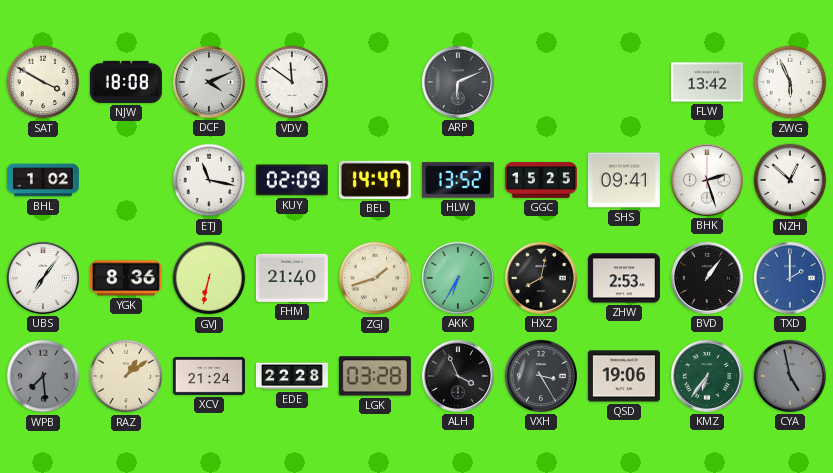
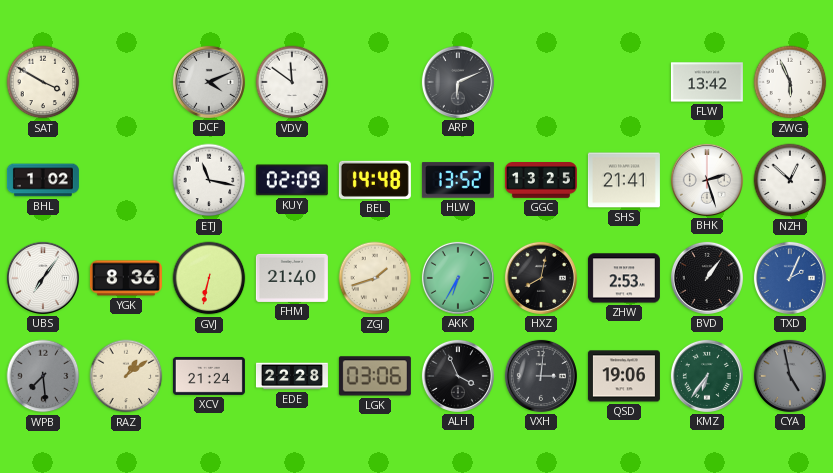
NJW: 18:08 -> none (126, 82)
BEL: 14:47 -> 14:48 (375, 180)
GGC: 15:25 -> 13:25 (541, 181)
SHS: 09:41 -> 21:41 (624, 180)
TXD: 2:00 -> 2:04 (790, 278)
LGK: 03:28 -> 03:06 (375, 376)
VXH: 3:25 -> 3:01 (541, 376)
